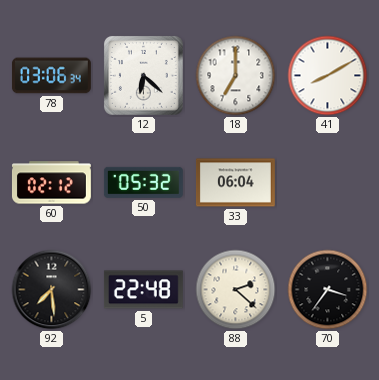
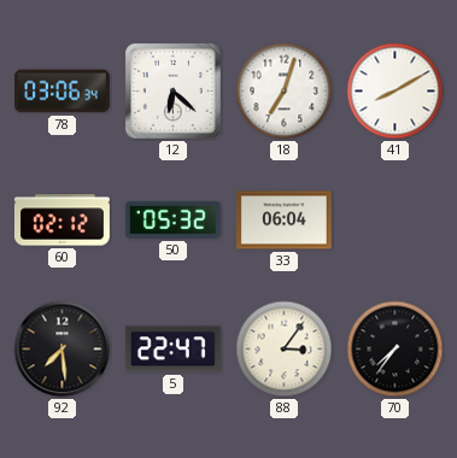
18: 7:00 -> 7:03 (285, 92)
5: 22:48 -> 22:47 (172, 350)
88: 2:22 -> 3:06 (285, 350)
70: 3:36 -> 7:36 (396, 350)
